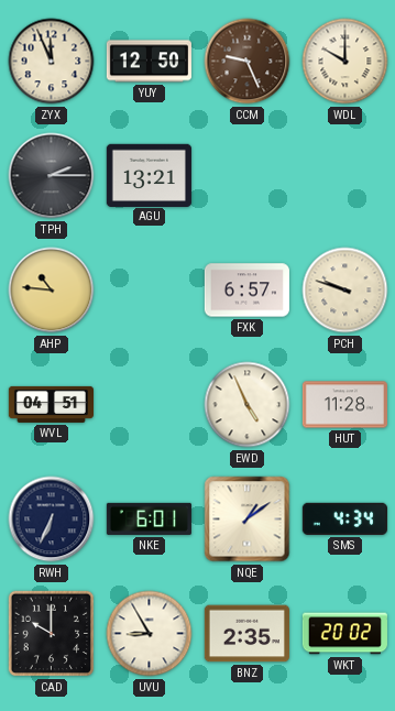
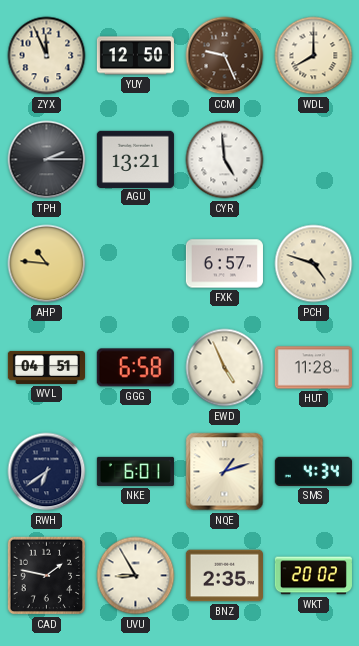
WDL: 10:00 -> 8:00 (314, 56)
CYR: none -> 4:59 (225, 160)
PCH: 9:48 -> 4:48 (314, 264)
GGG: none -> 6:58 (135, 368)
RWH: 6:34 -> 6:39 (47, 472)
NQE: 1:09 -> 1:12 (225, 472)
CAD: 10:00 -> 1:47 (47, 576)
